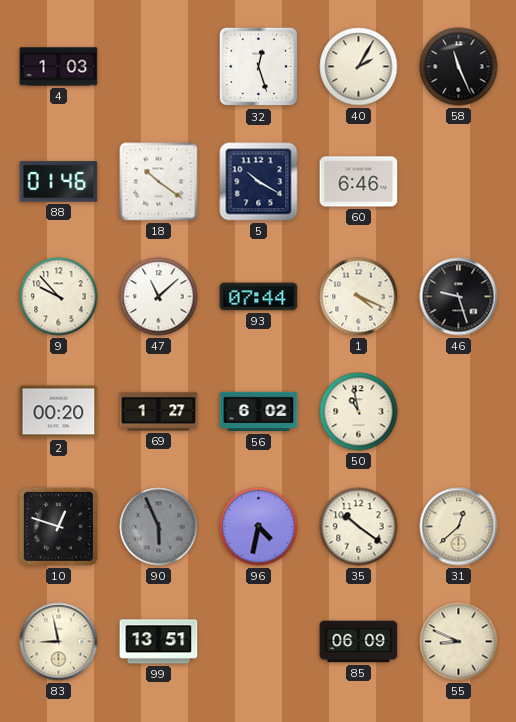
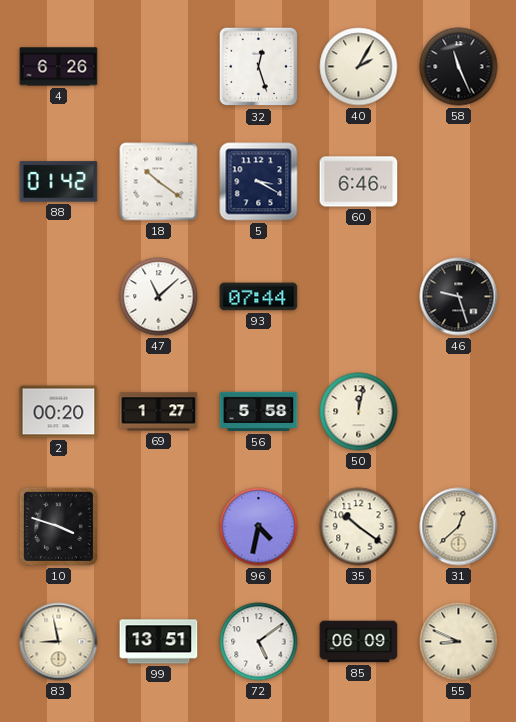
4: 1:03 -> 6:26 (59, 67)
88: 01:46 -> 01:42 (59, 182)
5: 10:20 -> 3:20 (259, 182)
9: 9:53 -> none (59, 297)
1: 4:19 -> none (359, 297)
56: 6:02 -> 5:58 (259, 412)
50: 10:58 -> 12:02 (359, 412)
10: 12:48 -> 3:48 (58, 526)
90: 5:56 -> none (159, 527)
72: none -> 5:09 (259, 642)
